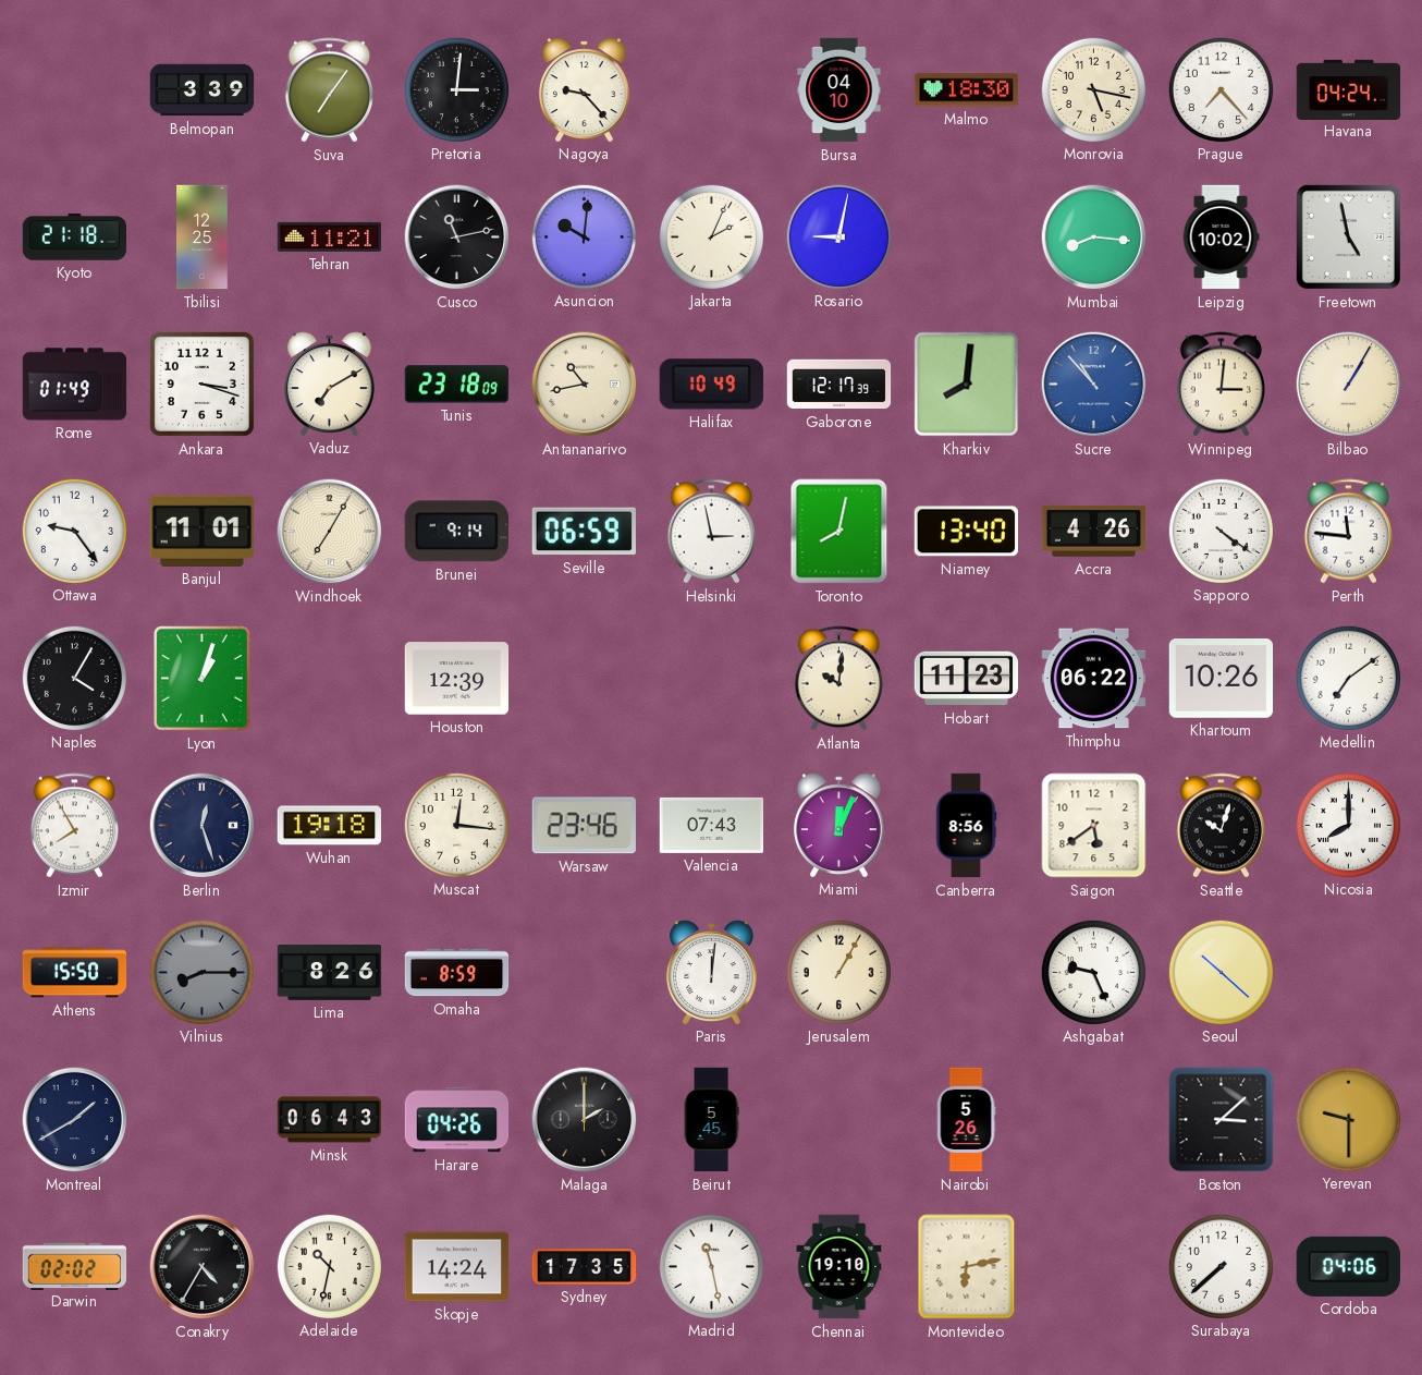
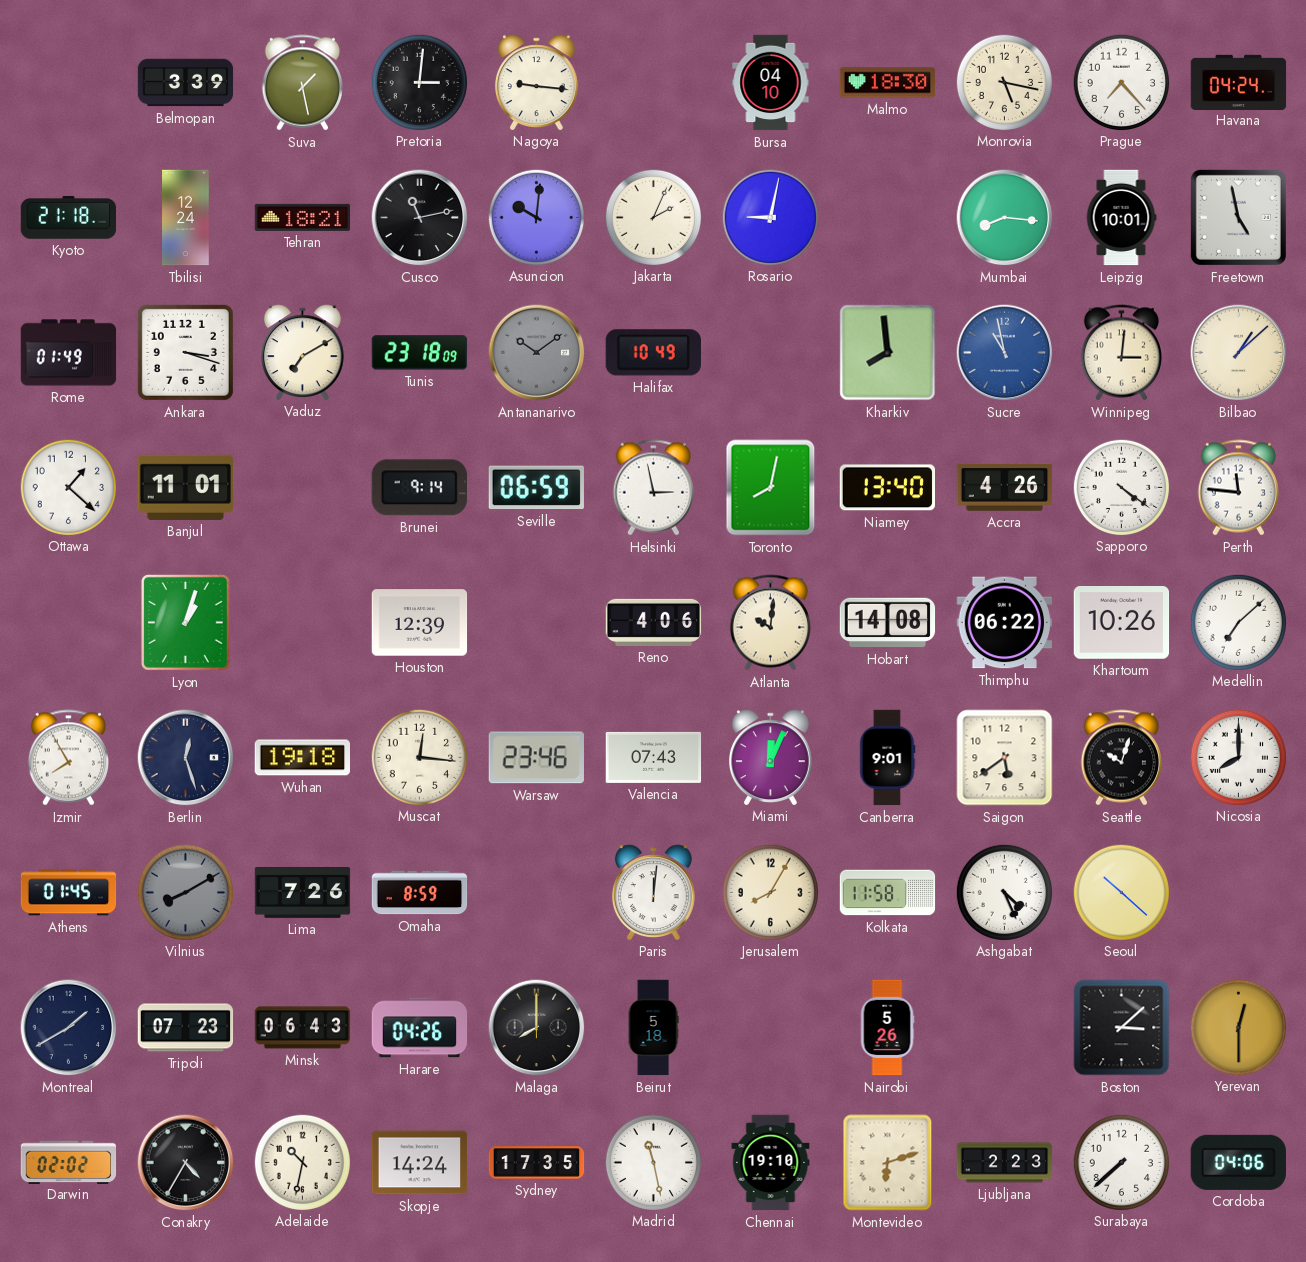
Suva: 7:06 -> 1:28 (302, 83)
Nagoya: 9:23 -> 9:16 (536, 82)
Tbilisi: 12:25 -> 12:24 (186, 218)
Tehran: 11:21 -> 18:21 (303, 217)
Leipzig: 10:02 -> 10:01 (1121, 218)
Antananarivo: 10:43 -> 10:09 (537, 353)
Antananarivo dial: cream -> grey (537, 353)
Gaborone: 12:17 -> none (839, 385)
Kharkiv: 8:01 -> 7:59 (888, 353)
Sucre: 10:53 -> 10:58 (1005, 353)
Bilbao: 1:05 -> 1:08 (1239, 353)
Ottawa: 9:24 -> 1:22 (68, 487)
Windhoek: 7:05 -> none (330, 532)
Naples: 4:05 -> none (74, 678)
Reno: none -> 4:06 (654, 622)
Hobart: 11:23 -> 14:08 (888, 623)
Medellin: 7:09 -> 7:08 (1238, 622)
Canberra: 8:56 -> 9:01 (887, 758)
Athens: 15:50 -> 01:45 (69, 893)
Vilnius: 8:15 -> 8:10 (185, 892)
Lima: 8:26 -> 7:26 (303, 893)
Jerusalem: 1:05 -> 8:05 (770, 892)
Kolkata: none -> 11:58 (888, 893)
Ashgabat: 9:26 -> 4:26 (1004, 892)
Tripoli: none -> 07:23 (186, 1028)
Malaga: 2:00 -> 8:00 (537, 1028)
Beirut: 5:45 -> 5:18 (653, 1028)
Yerevan: 9:30 -> 12:30 (1238, 1027)
Montevideo: 6:13 -> 6:12 (888, 1163)
Ljubljana: none -> 2:23 (1005, 1163)
